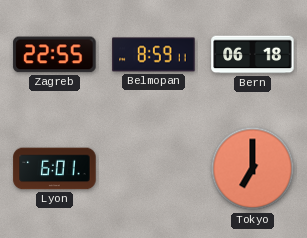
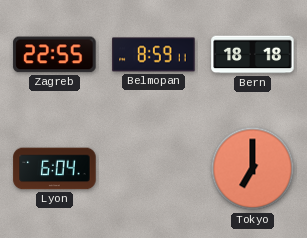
Bern: 06:18 -> 18:18 (253, 55)
Lyon: 6:01 -> 6:04 (55, 169)
